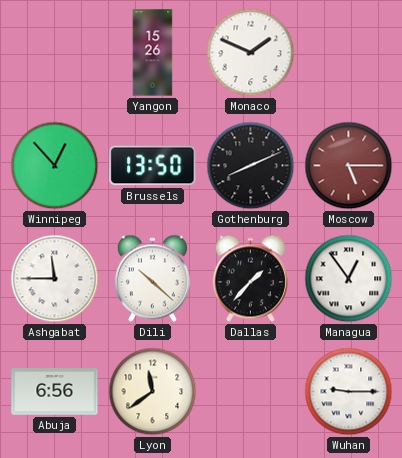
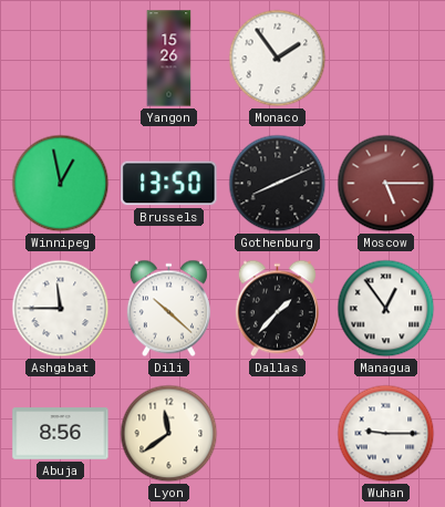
Monaco: 1:49 -> 1:54 (278, 59)
Winnipeg: 12:53 -> 12:58 (61, 184)
Abuja: 6:56 -> 8:56 (61, 434)
